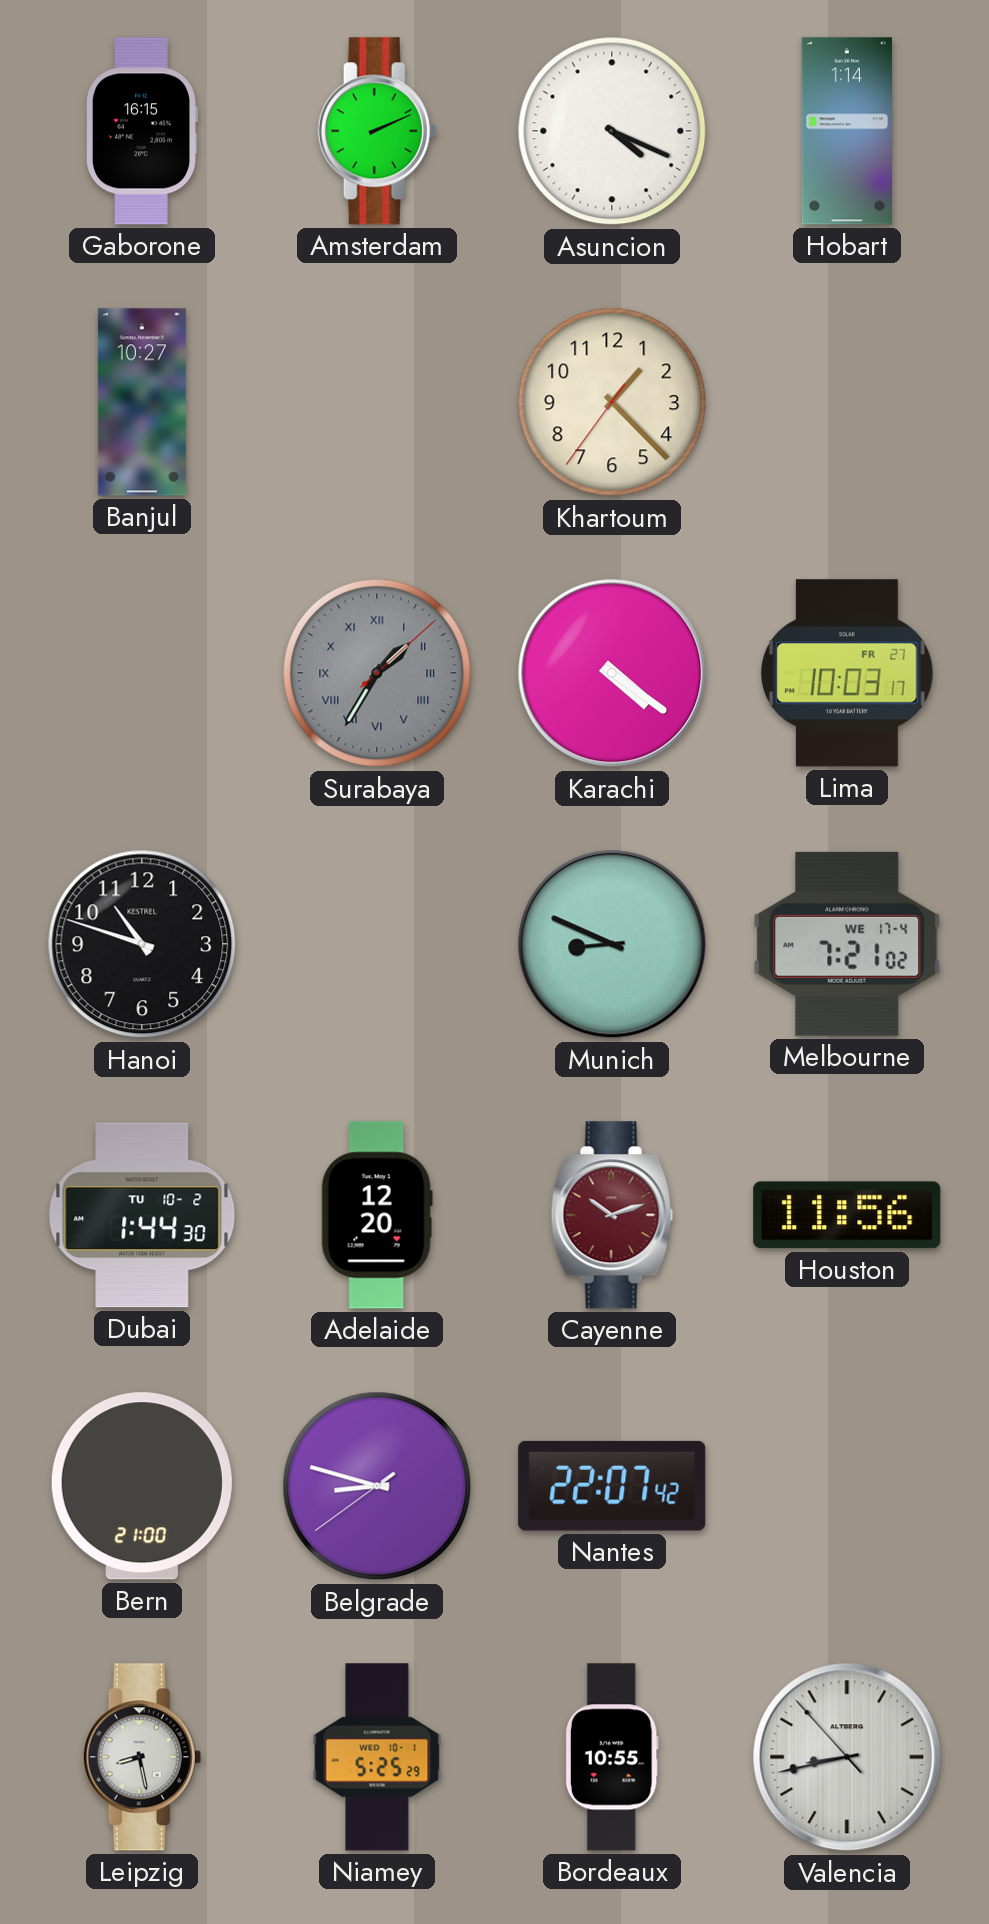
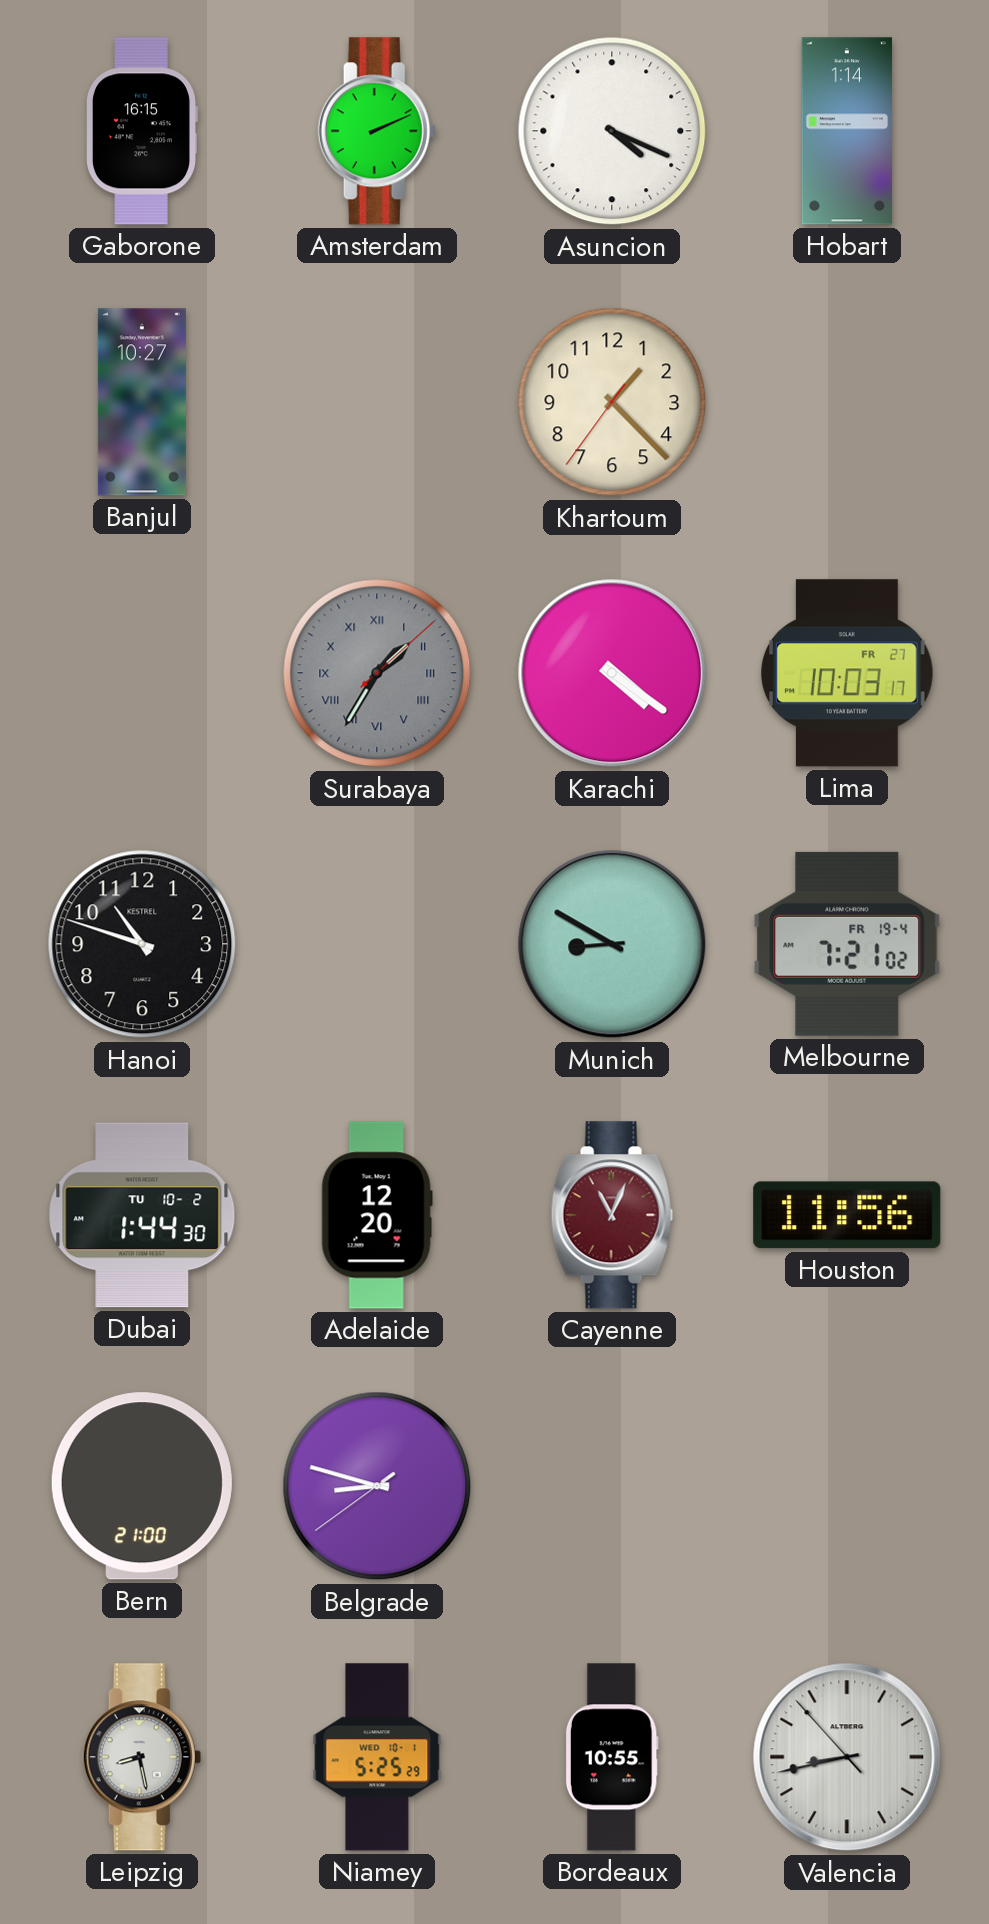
Munich: 8:49 -> 8:50 (612, 944)
Melbourne date: WE 17-4 -> FR 19-4 (847, 944)
Cayenne: 10:12 -> 11:04 (612, 1215)
Nantes: 22:07 -> none (612, 1486)
